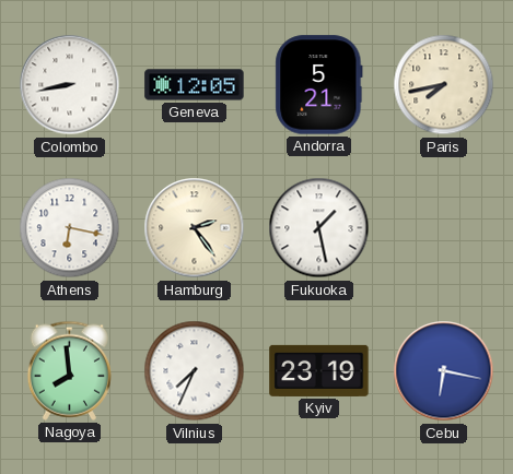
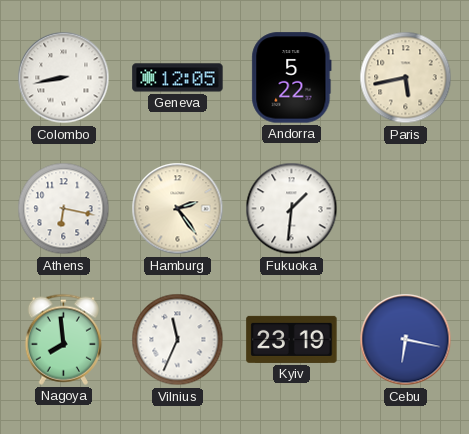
Andorra: 5:21 -> 5:22 (292, 78)
Paris: 7:43 -> 5:43 (406, 78)
Fukuoka: 1:28 -> 1:31 (292, 209)
Vilnius: 7:34 -> 11:34 (178, 340)
